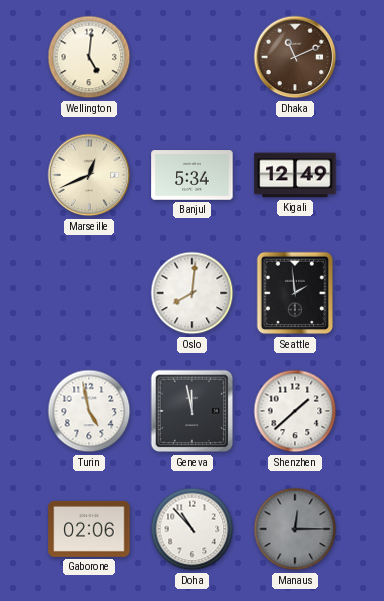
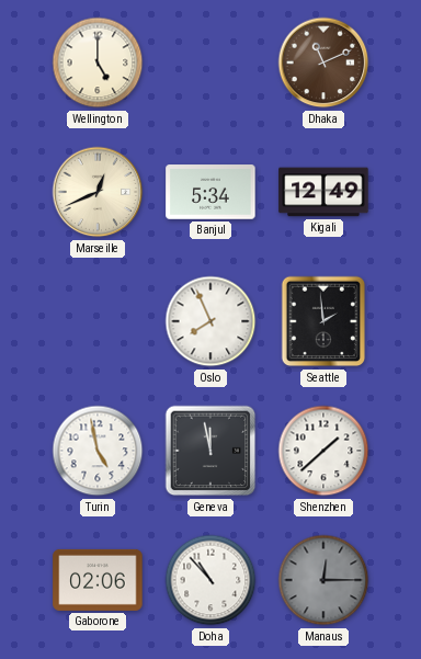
Wellington: 5:01 -> 5:00 (98, 63)
Oslo: 8:01 -> 7:56 (210, 321)
